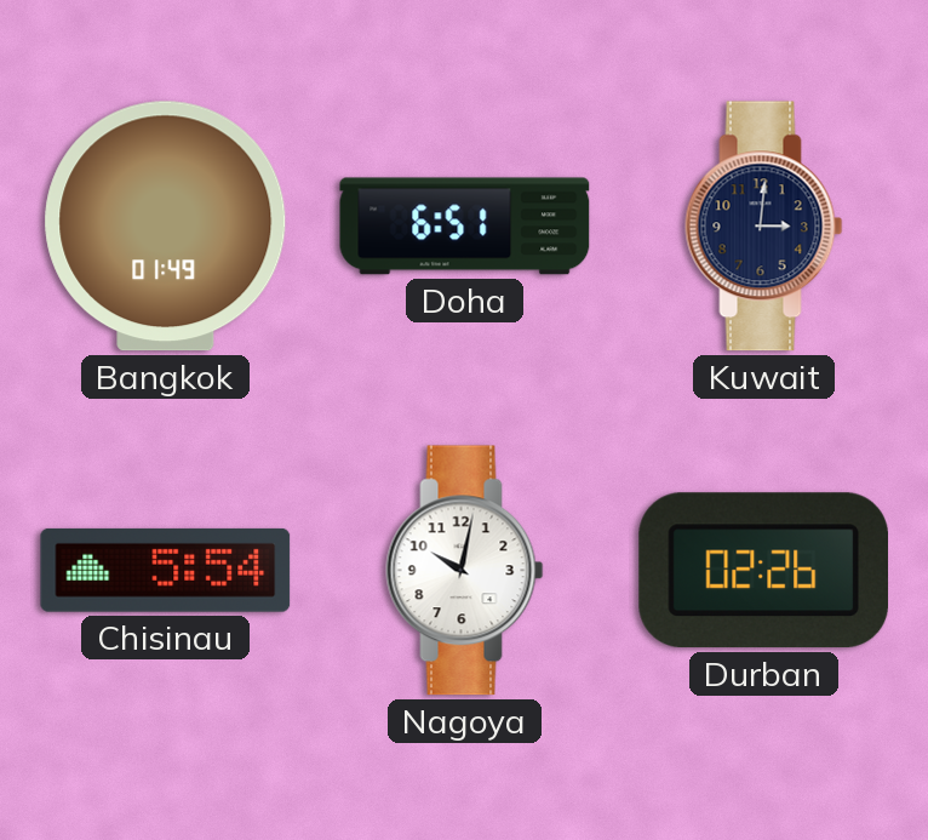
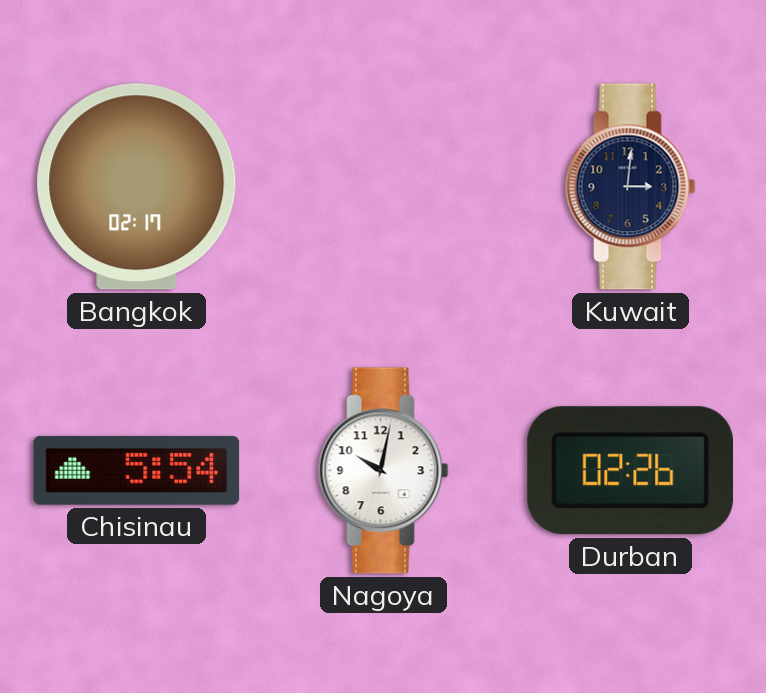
Bangkok: 01:49 -> 02:17 (137, 187)
Doha: 6:51 -> none (465, 227)
